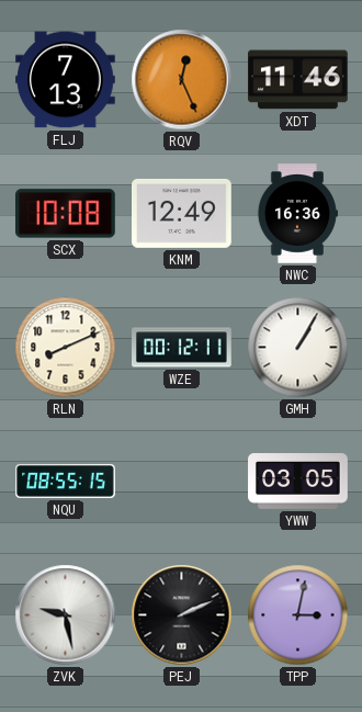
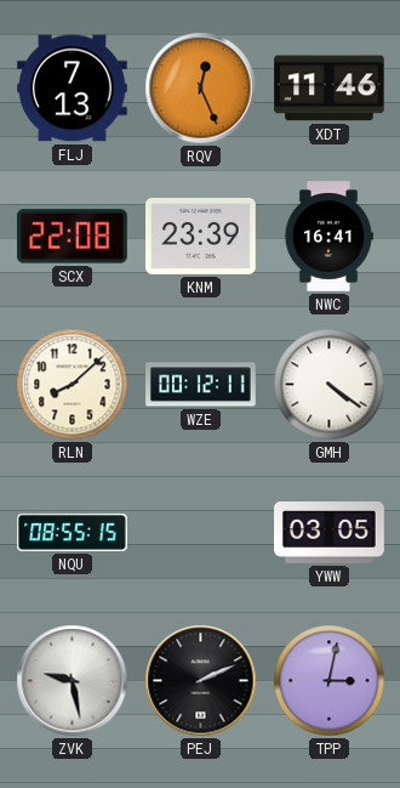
SCX: 10:08 -> 22:08 (73, 237)
KNM: 12:49 -> 23:39 (201, 236)
NWC: 16:36 -> 16:41 (328, 237)
RLN: 8:11 -> 8:08 (73, 385)
GMH: 1:05 -> 4:21 (330, 385)
